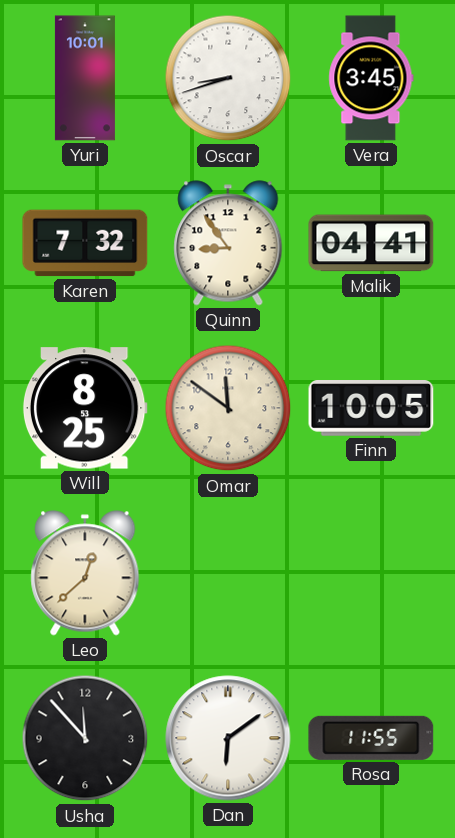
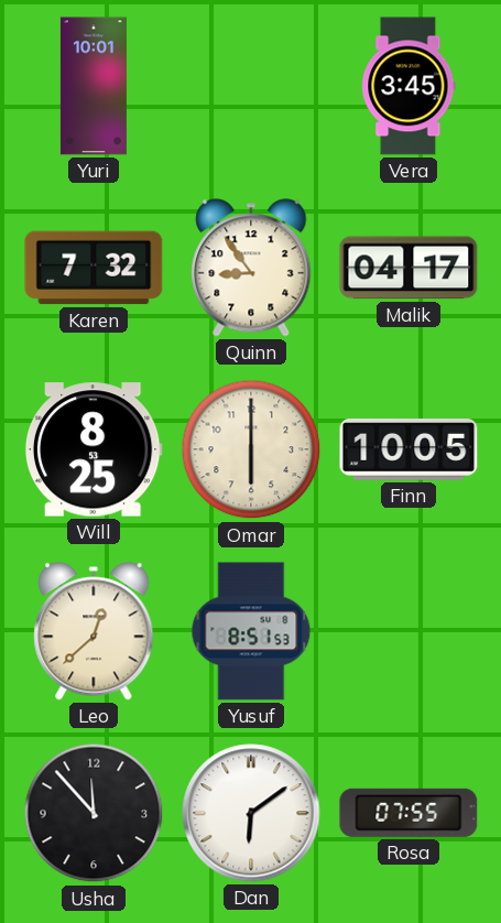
Oscar: 8:42 -> none (228, 78)
Malik: 04:41 -> 04:17 (409, 268)
Omar: 11:51 -> 6:00 (251, 449)
Yusuf: none -> 8:51 (251, 631)
Rosa: 11:55 -> 07:55 (409, 813)
